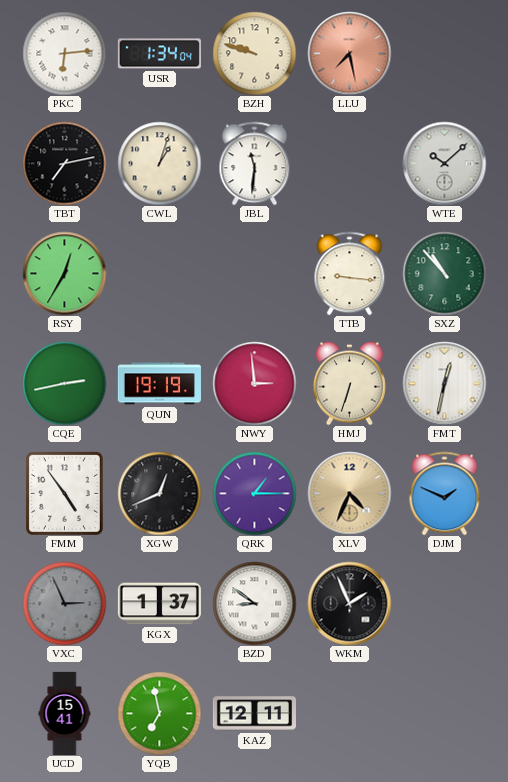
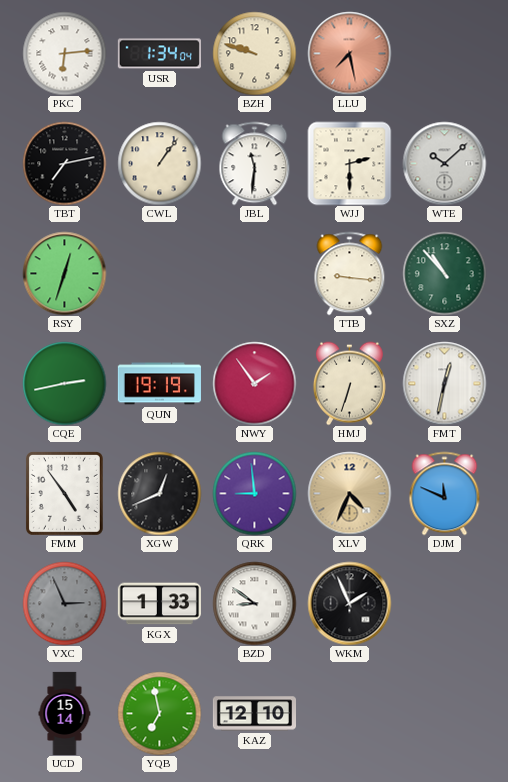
CWL: 1:03 -> 1:06 (159, 163)
WJJ: none -> 2:30 (349, 163)
RSY: 12:35 -> 12:33 (64, 273)
NWY: 2:59 -> 1:54 (254, 383)
QRK: 1:15 -> 8:59 (254, 493)
DJM: 1:49 -> 11:49 (445, 493)
KGX: 1:37 -> 1:33 (159, 604)
UCD: 15:41 -> 15:14 (65, 713)
KAZ: 12:11 -> 12:10 (254, 714)
